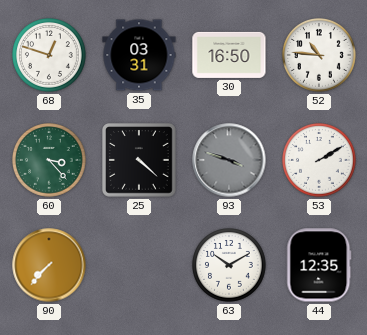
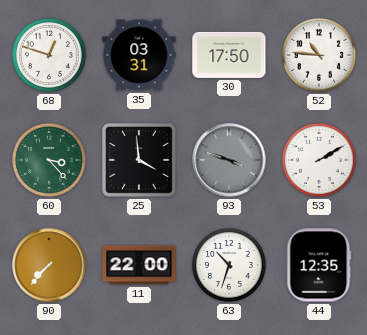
30: 16:50 -> 17:50 (229, 55)
25: 4:22 -> 3:59 (140, 161)
11: none -> 22:00 (139, 265)
63: 10:10 -> 10:33 (230, 266)
